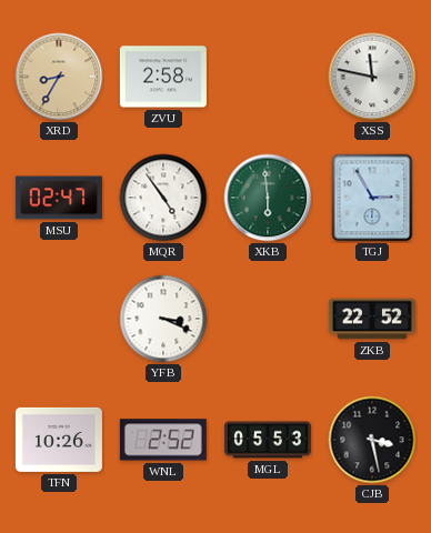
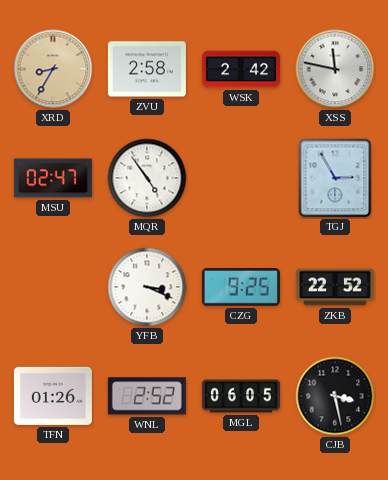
WSK: none -> 2:42 (241, 69)
XKB: 5:59 -> none (268, 198)
CZG: none -> 9:25 (241, 288)
TFN: 10:26 -> 01:26 (53, 396)
MGL: 05:53 -> 06:05 (241, 396)
